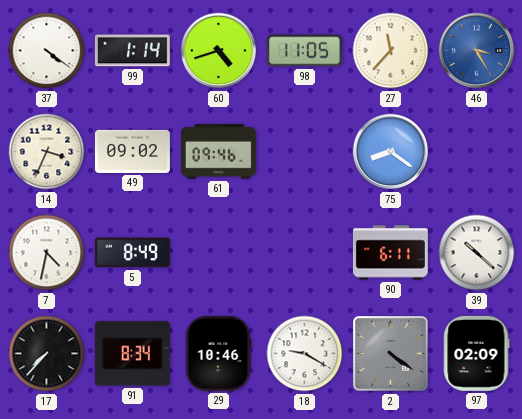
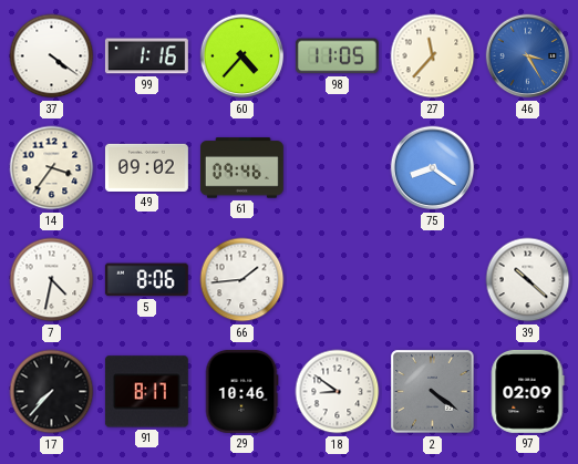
99: 1:14 -> 1:16 (146, 56)
60: 4:42 -> 4:37 (242, 56)
14: 3:34 -> 3:36 (52, 168)
5: 8:49 -> 8:06 (146, 280)
66: none -> 1:44 (242, 280)
90: 6:11 -> none (390, 253)
91: 8:34 -> 8:17 (146, 392)
18: 9:20 -> 8:51 (338, 392)
